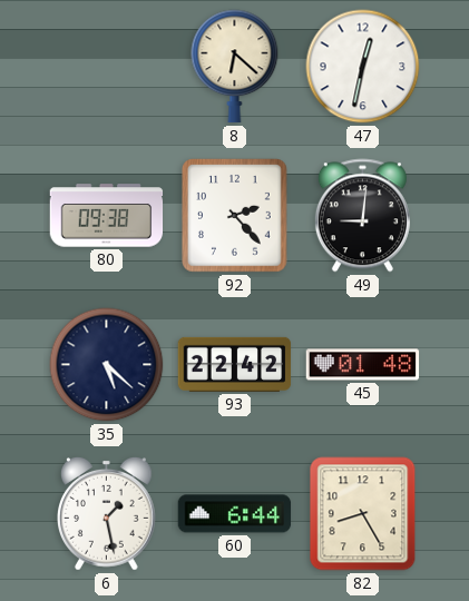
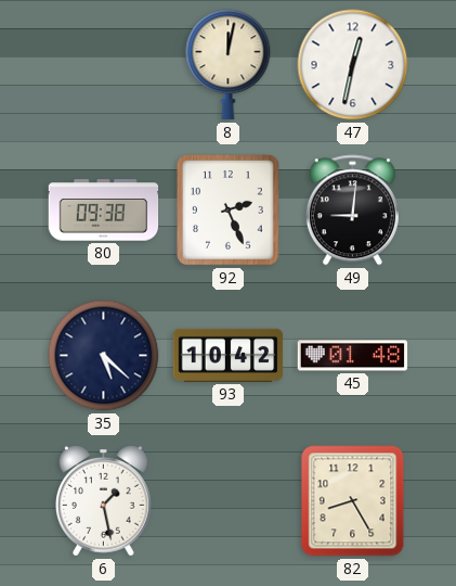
8: 6:22 -> 12:02 (229, 65)
92: 2:23 -> 2:26 (229, 211)
93: 22:42 -> 10:42 (229, 355)
60: 6:44 -> none (235, 514)
